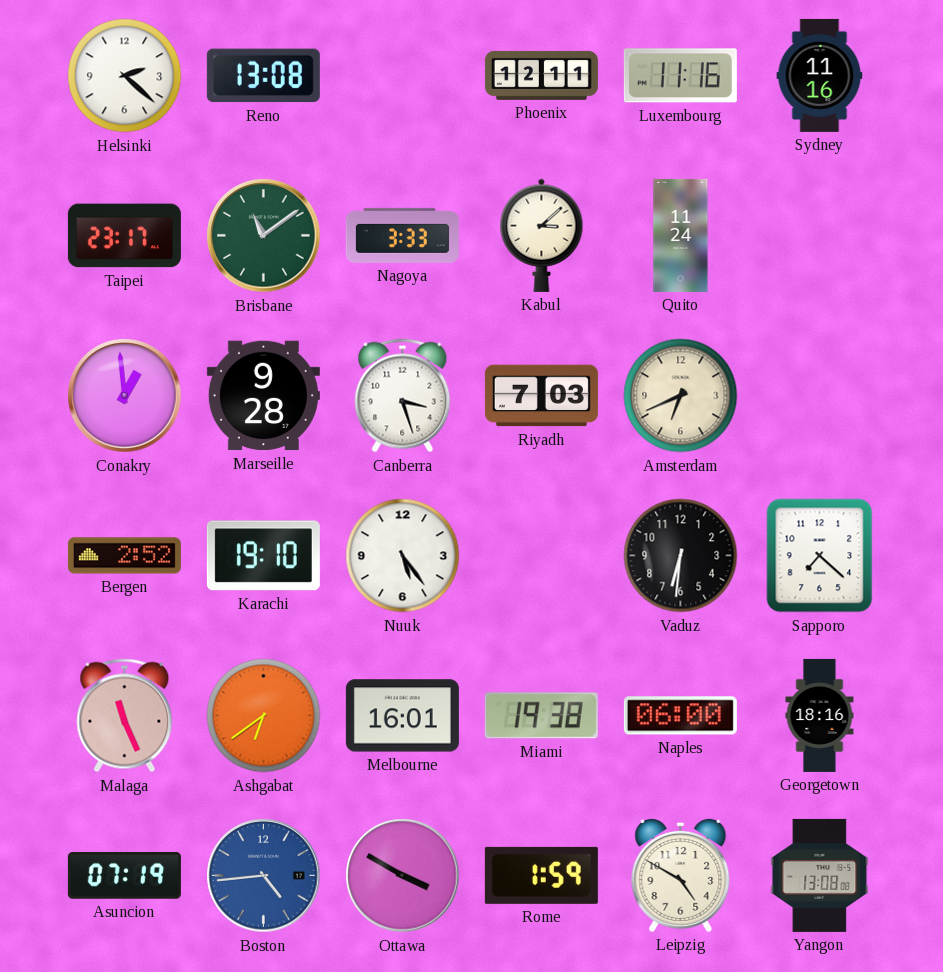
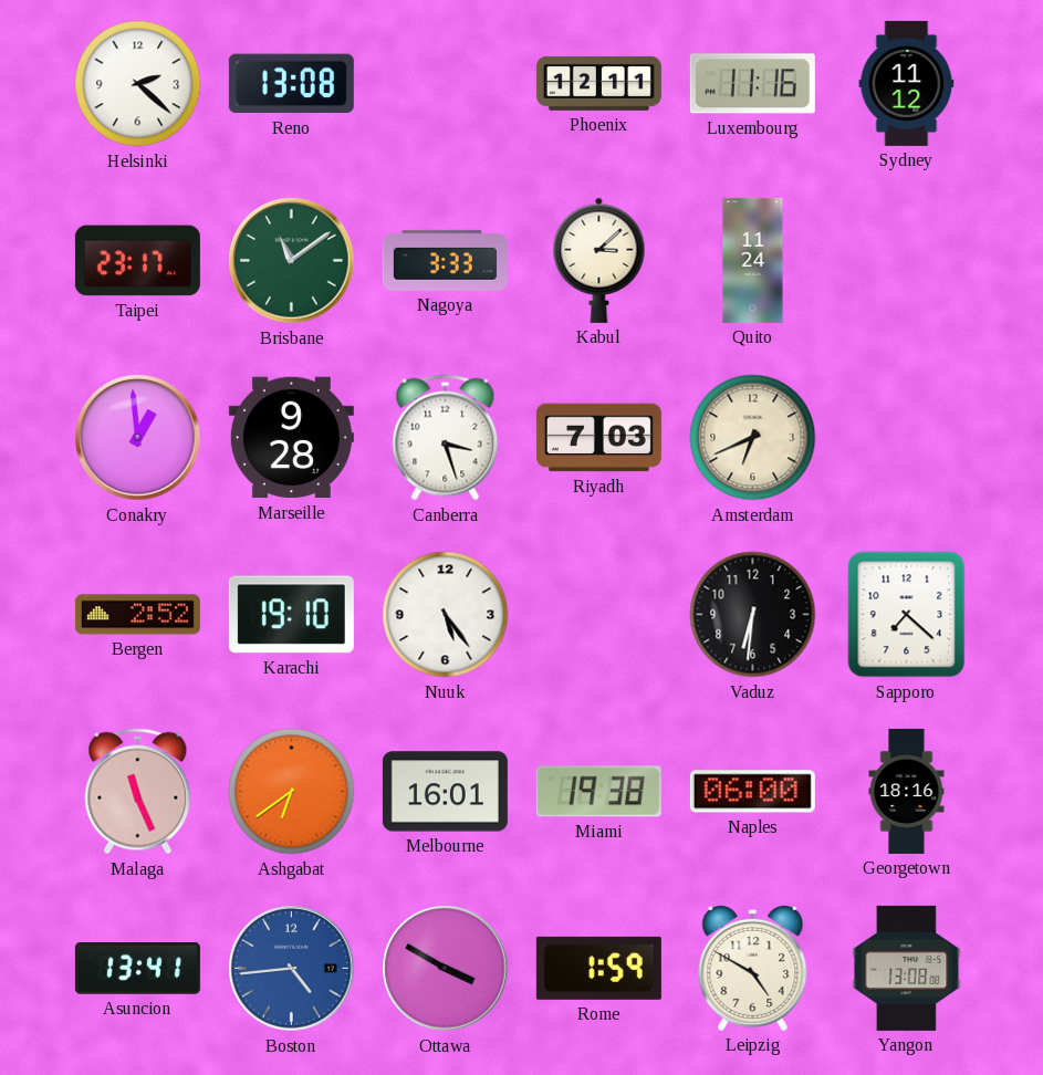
Sydney: 11:16 -> 11:12 (907, 83)
Asuncion: 07:19 -> 13:41 (137, 969)
